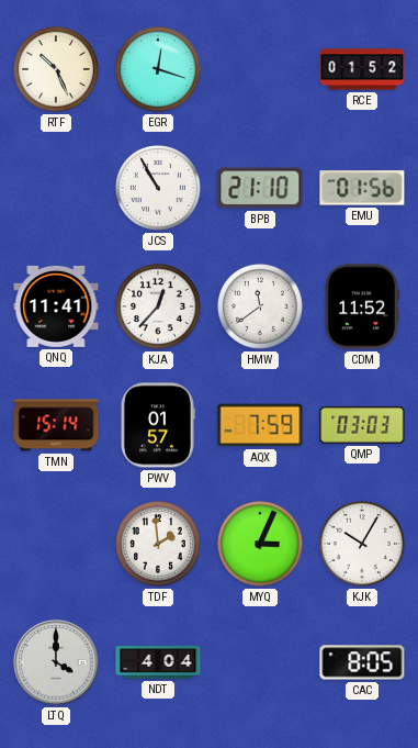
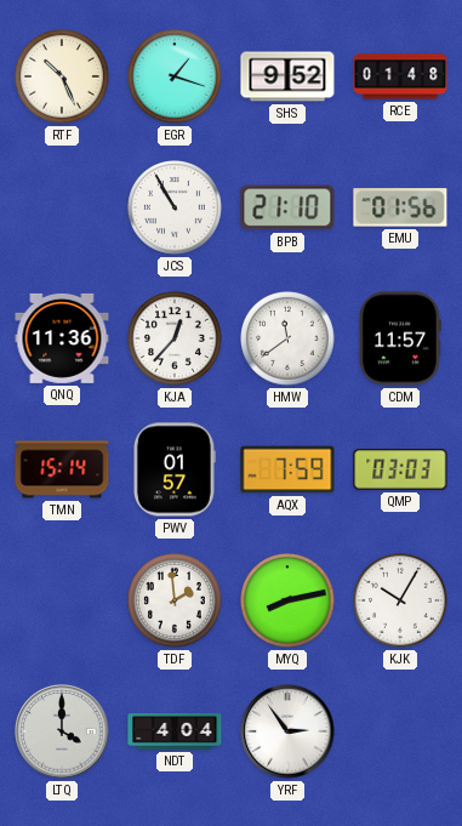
EGR: 12:18 -> 1:18 (176, 78)
SHS: none -> 9:52 (287, 76)
RCE: 01:52 -> 01:48 (400, 76)
QNQ: 11:41 -> 11:36 (62, 338)
CDM: 11:52 -> 11:57 (400, 338)
MYQ: 3:04 -> 8:13 (289, 602)
YRF: none -> 2:54 (287, 731)
CAC: 8:05 -> none (362, 662)
